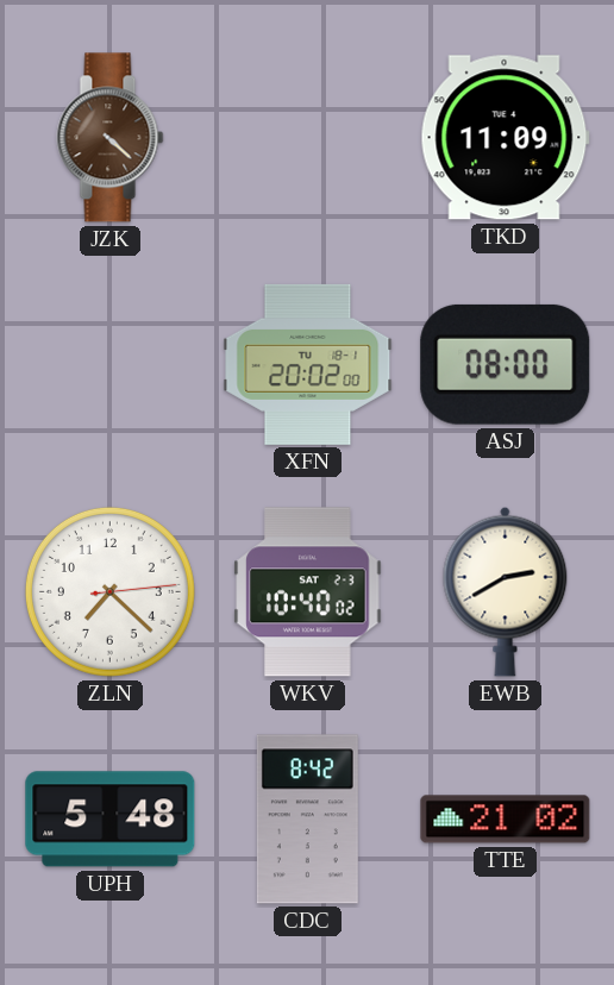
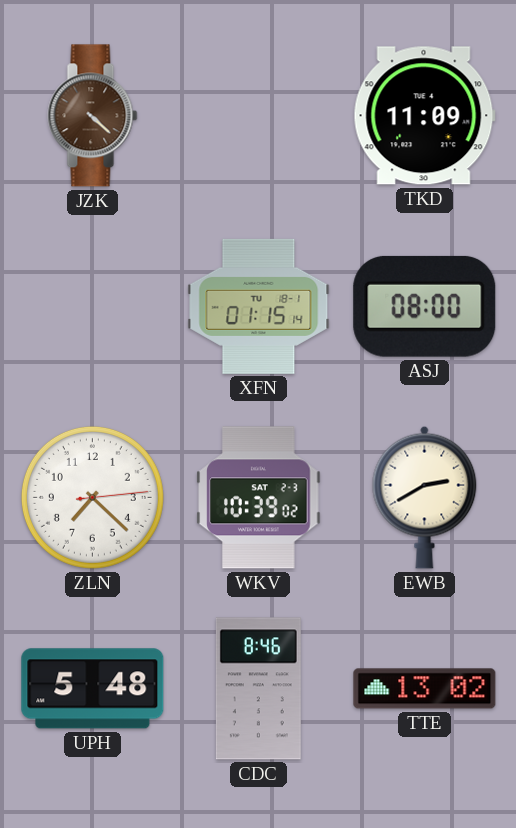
XFN: 20:02 -> 01:15 (259, 306)
WKV: 10:40 -> 10:39 (259, 498)
CDC: 8:42 -> 8:46 (258, 689)
TTE: 21:02 -> 13:02 (425, 689)
